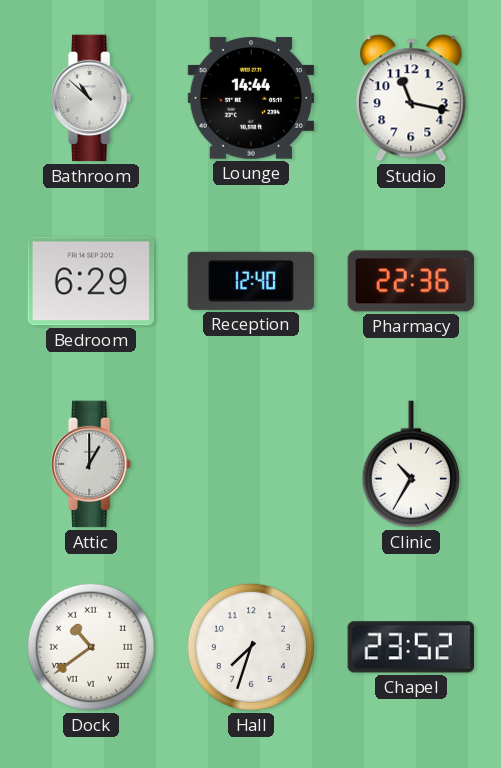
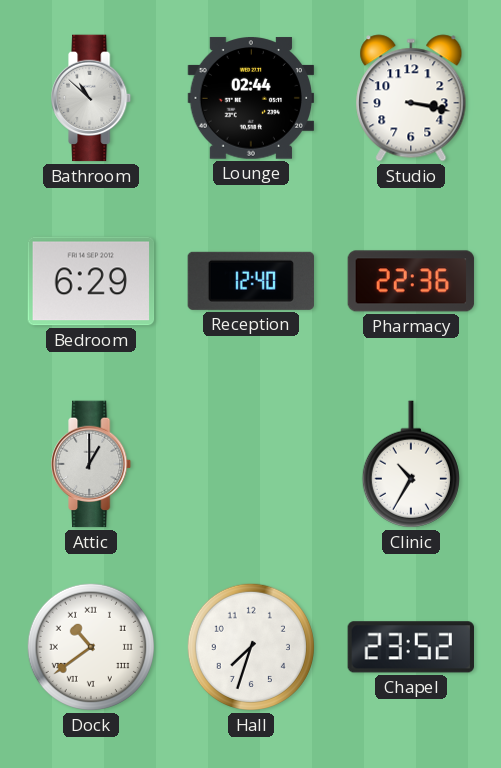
Lounge: 14:44 -> 02:44 (251, 98)
Studio: 11:17 -> 3:17 (411, 98)
